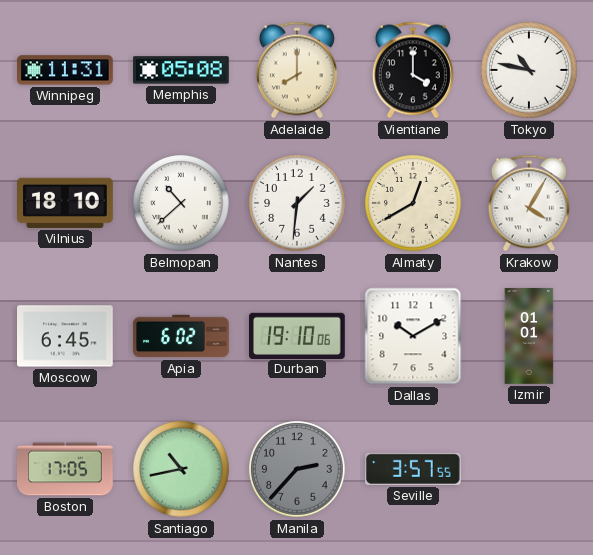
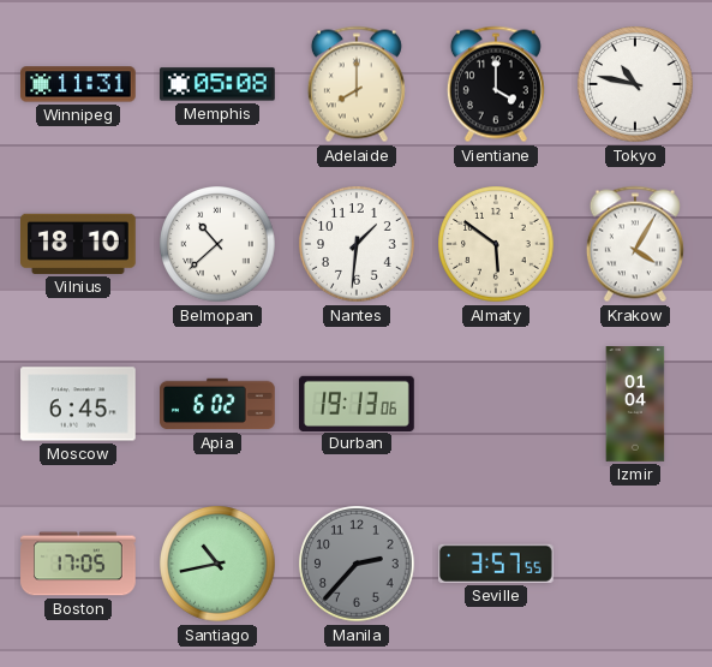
Almaty: 12:40 -> 5:51 (496, 244)
Durban: 19:10 -> 19:13 (358, 403)
Dallas: 10:10 -> none (413, 336)
Izmir: 01:01 -> 01:04 (635, 404)
